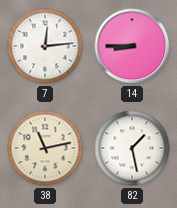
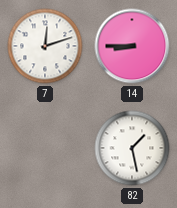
7: 12:14 -> 12:12 (45, 46)
38: 11:13 -> none (45, 148)
